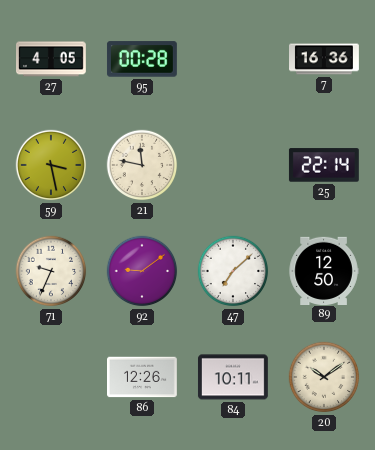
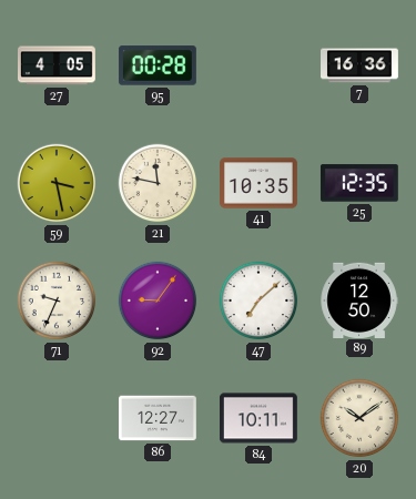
41: none -> 10:35 (260, 183)
25: 22:14 -> 12:35 (359, 183)
92: 9:09 -> 9:06 (158, 301)
86: 12:26 -> 12:27 (159, 418)
